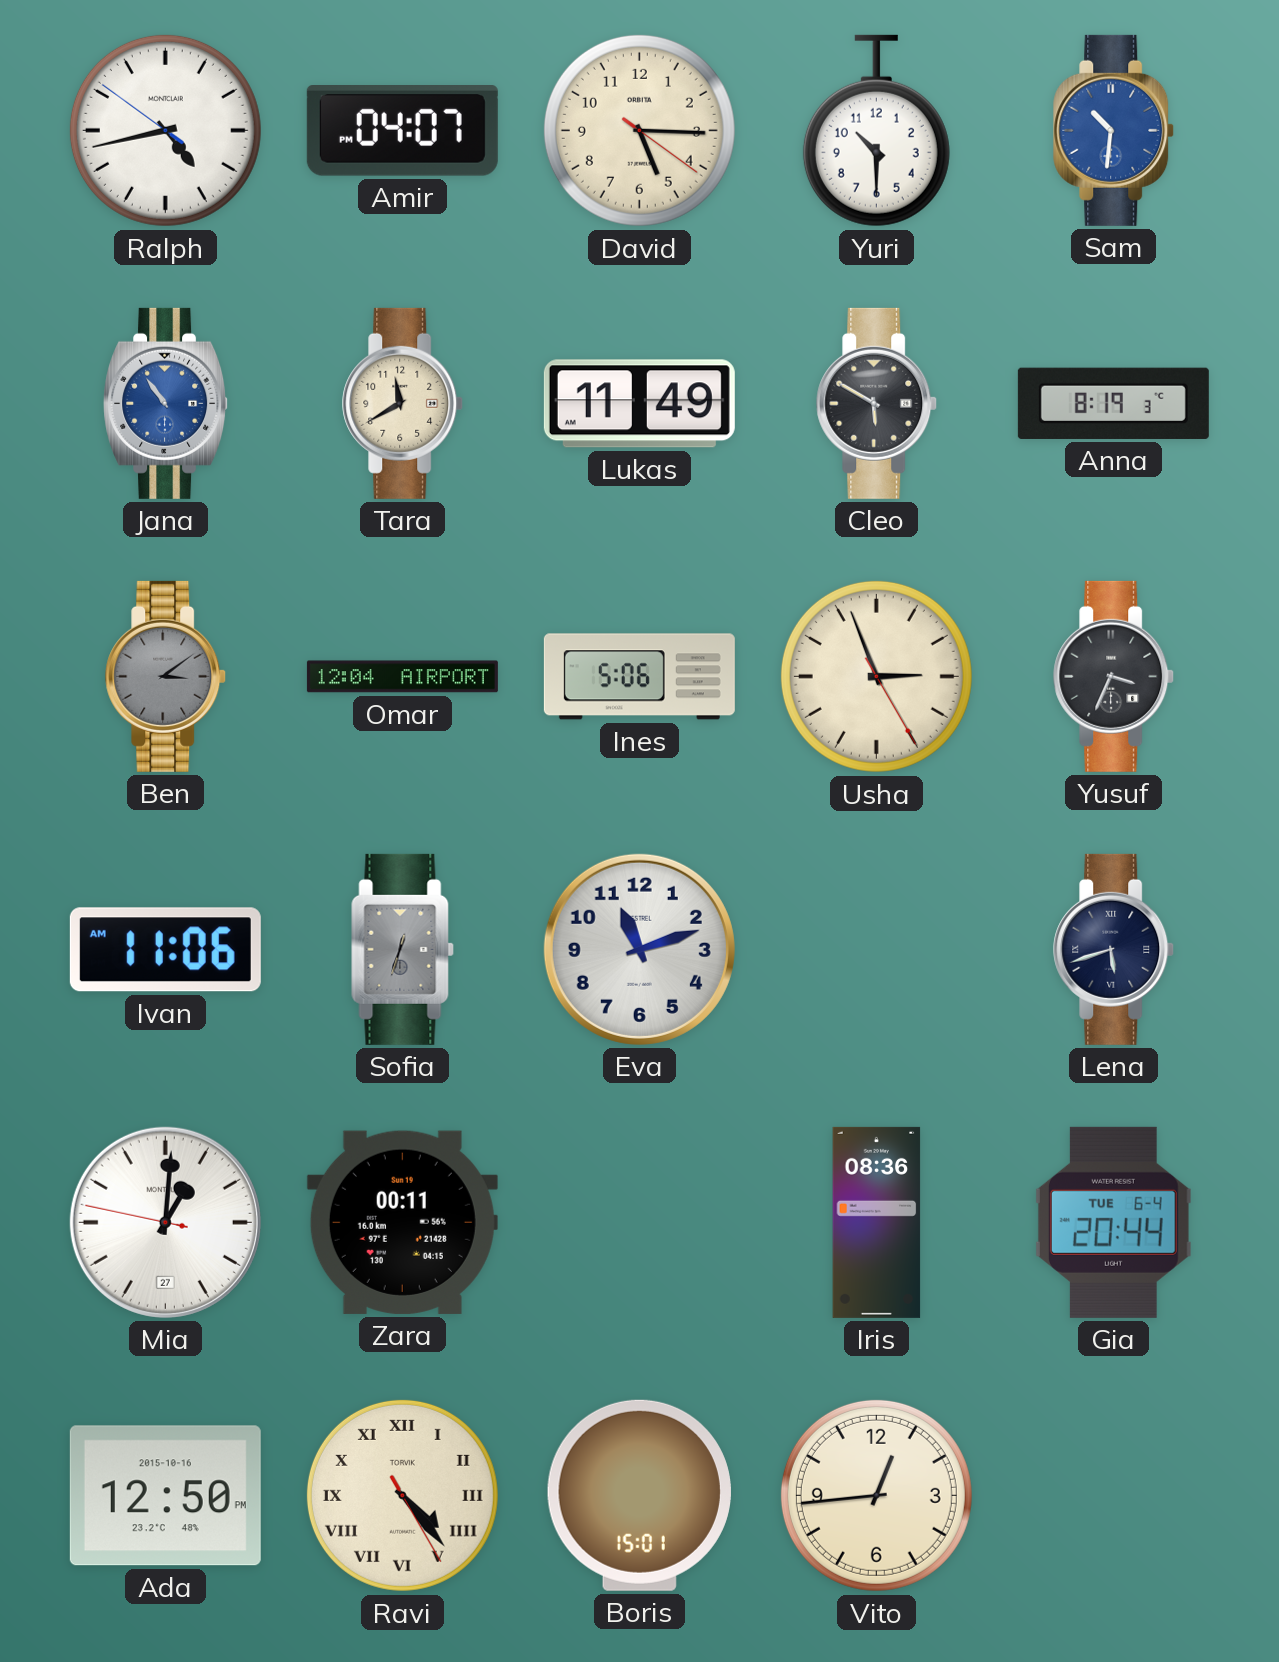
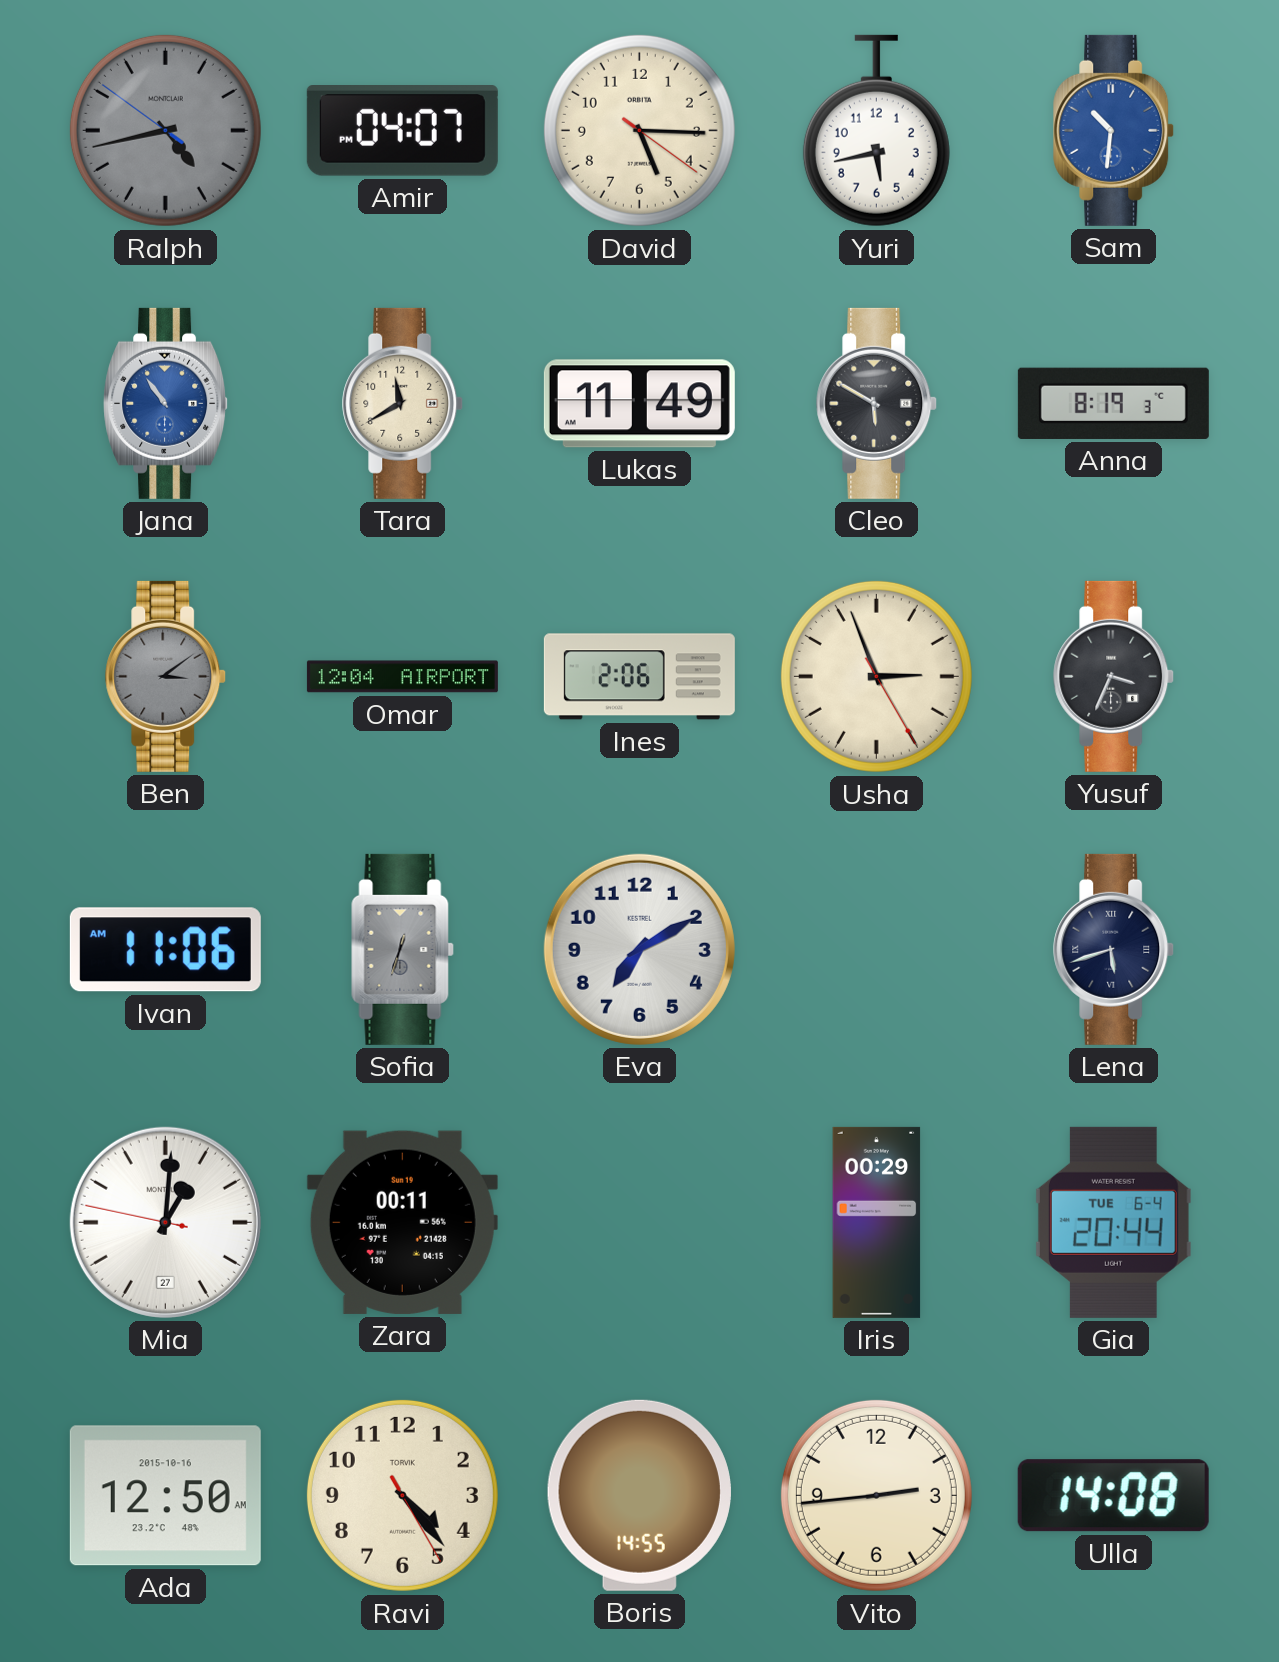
Ralph dial: white -> grey (165, 130)
Yuri: 10:30 -> 5:43 (876, 131)
Ines: 5:06 -> 2:06 (639, 677)
Eva: 11:12 -> 7:10 (639, 949)
Iris: 08:36 -> 00:29 (877, 1222)
Ada: 12:50 PM -> 12:50 AM (165, 1496)
Ravi numerals: Roman -> Arabic (402, 1495)
Boris: 15:01 -> 14:55 (639, 1495)
Vito: 12:44 -> 2:44 (876, 1495)
Ulla: none -> 14:08 (1113, 1496)
